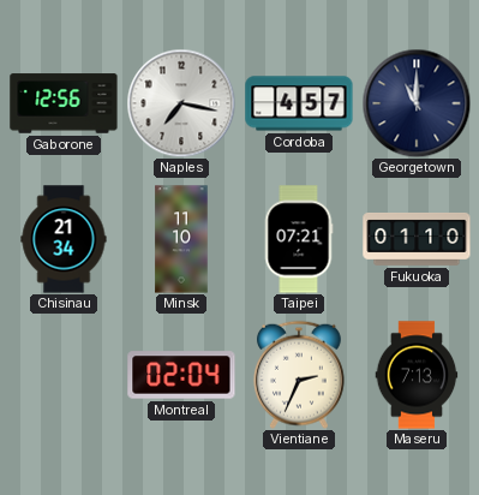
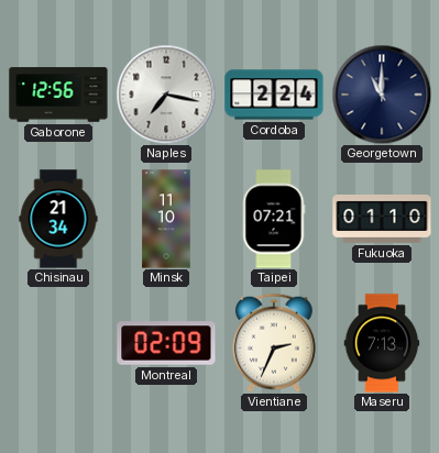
Cordoba: 4:57 -> 2:24 (274, 95)
Montreal: 02:04 -> 02:09 (166, 343)
